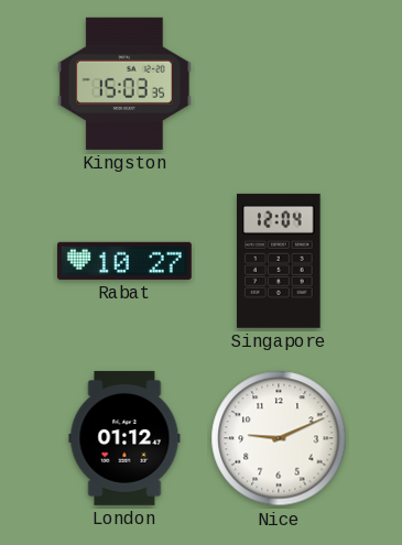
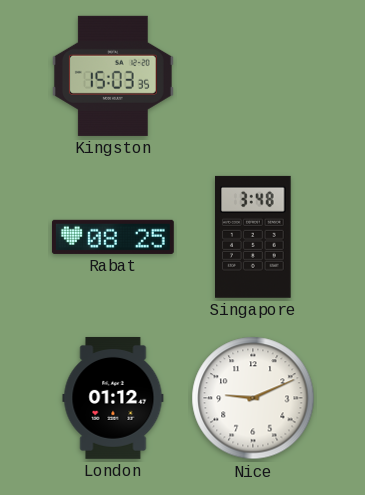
Rabat: 10:27 -> 08:25 (113, 237)
Singapore: 12:04 -> 3:48 (254, 237)
